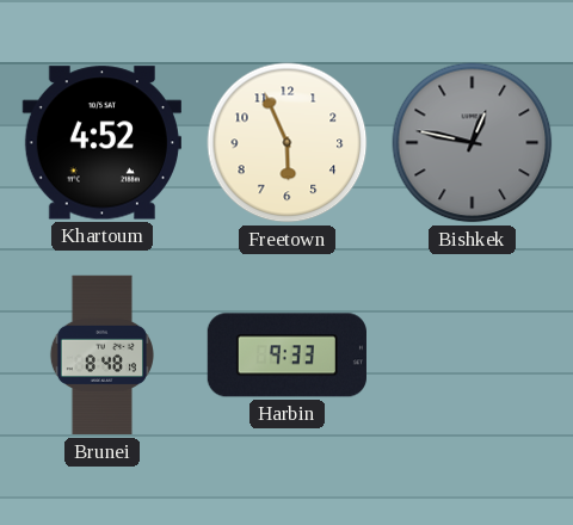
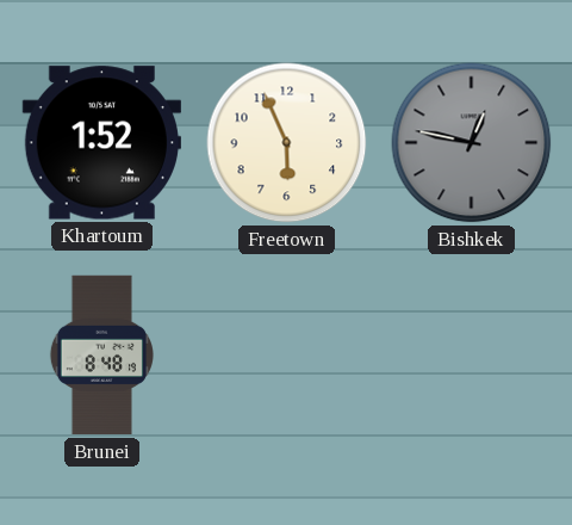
Khartoum: 4:52 -> 1:52 (101, 143)
Harbin: 9:33 -> none (286, 356)
